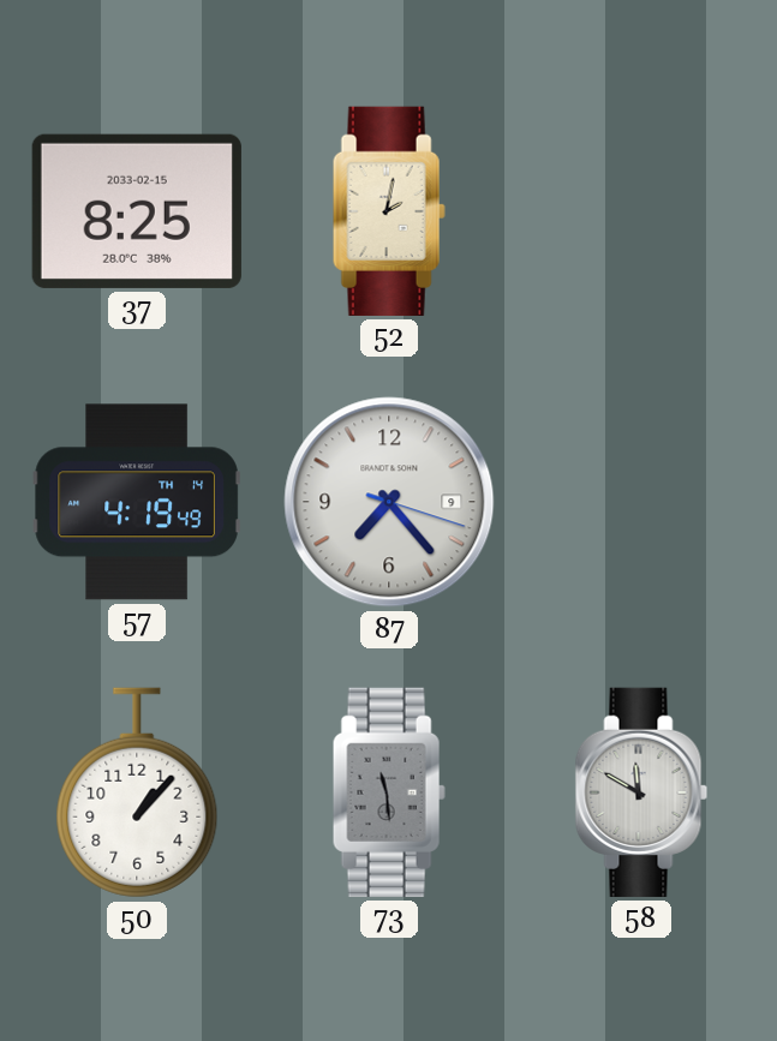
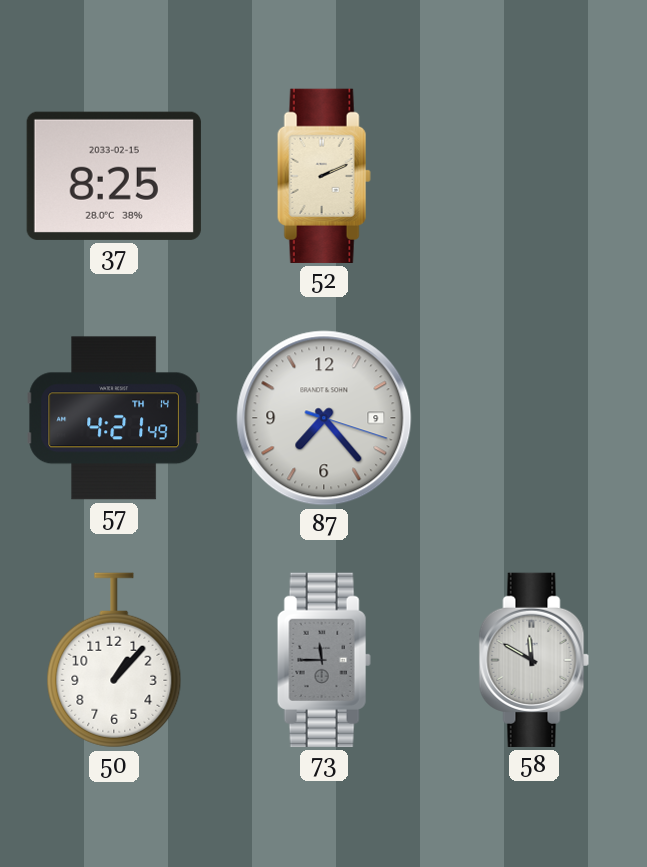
52: 2:02 -> 2:11 (324, 176)
57: 4:19 -> 4:21 (114, 418)
73: 11:29 -> 11:45 (324, 660)
